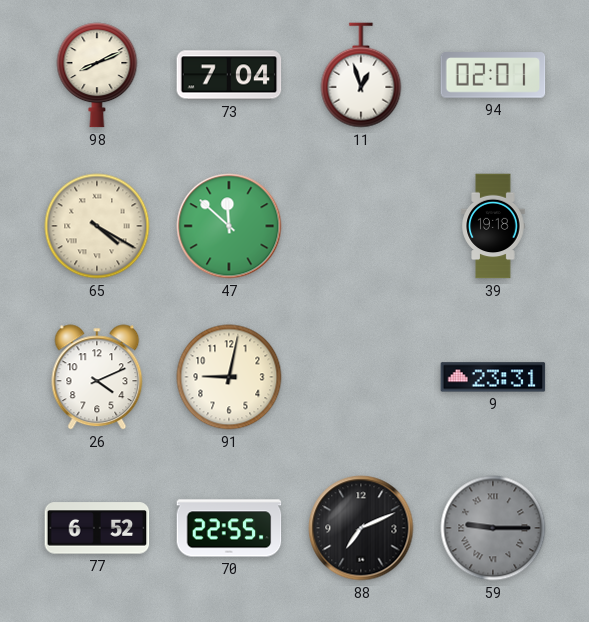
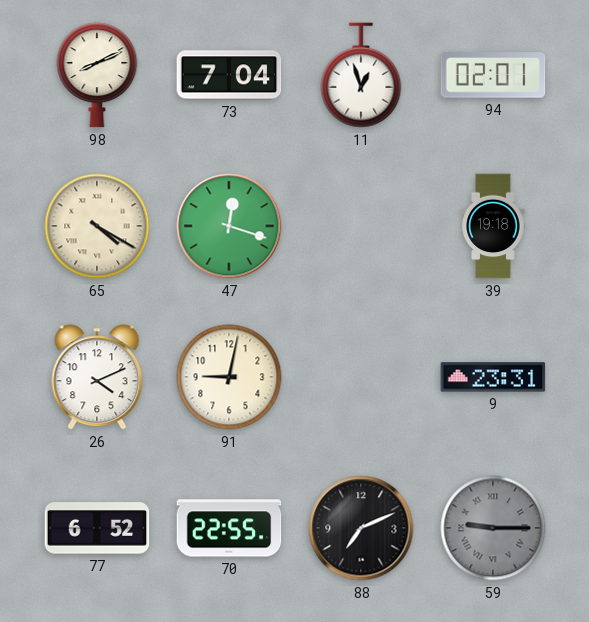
47: 11:52 -> 12:18 (229, 226)
